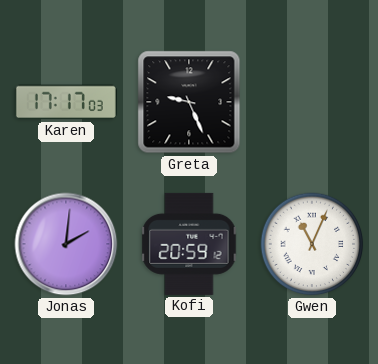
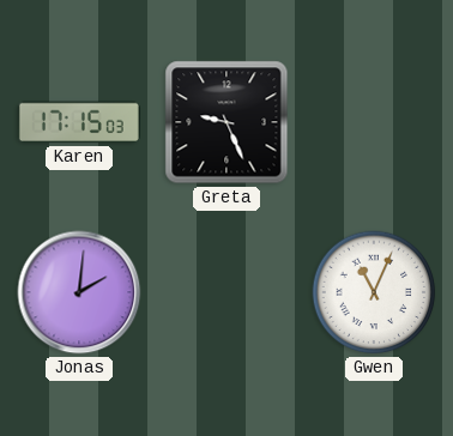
Karen: 17:17 -> 17:15 (79, 122)
Kofi: 20:59 -> none (189, 244)
